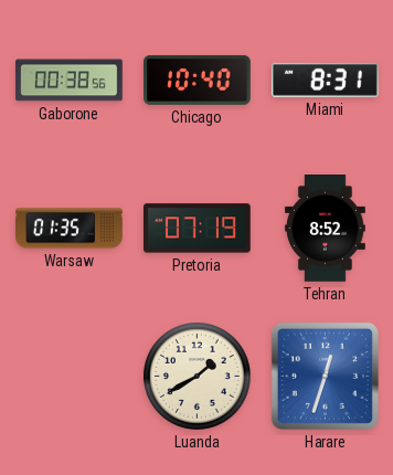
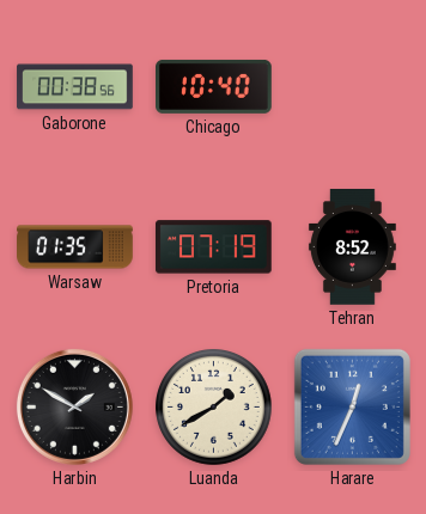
Miami: 8:31 -> none (325, 80)
Harbin: none -> 1:50 (74, 406)
Harare: 12:33 -> 12:34 (352, 406)
